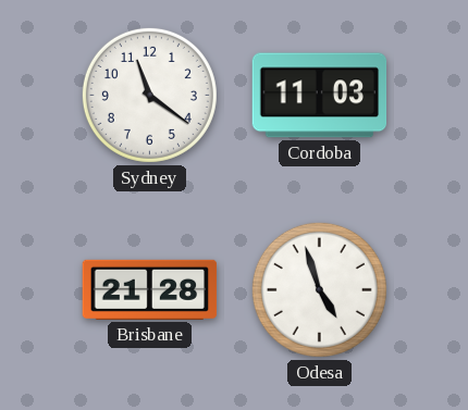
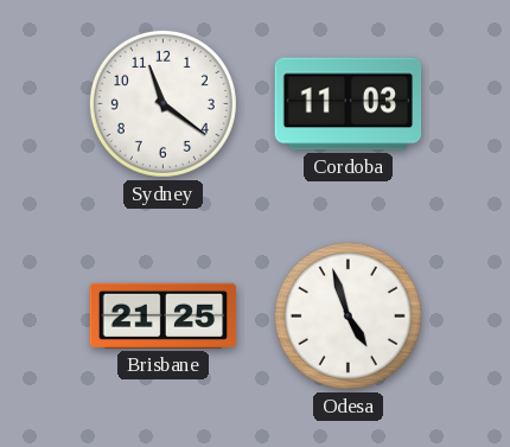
Brisbane: 21:28 -> 21:25 (164, 315)
